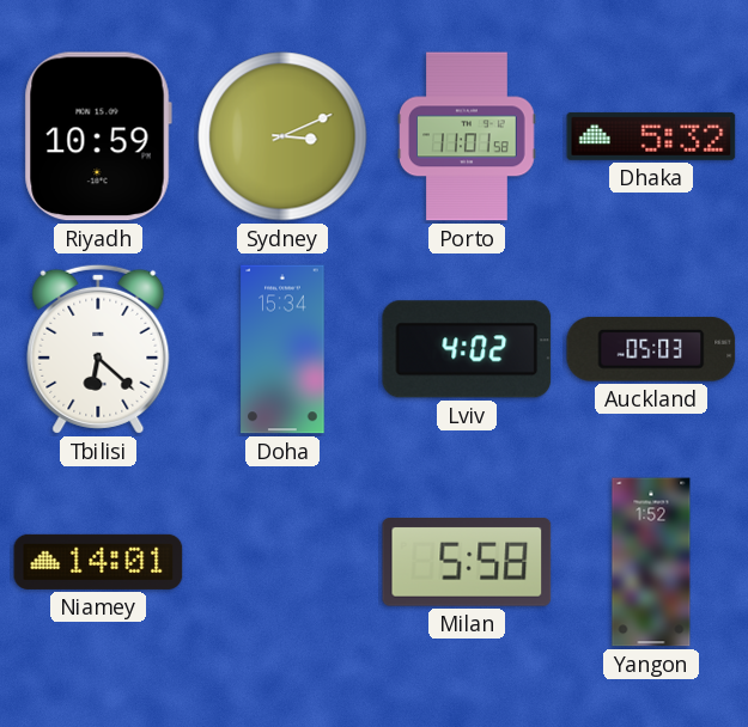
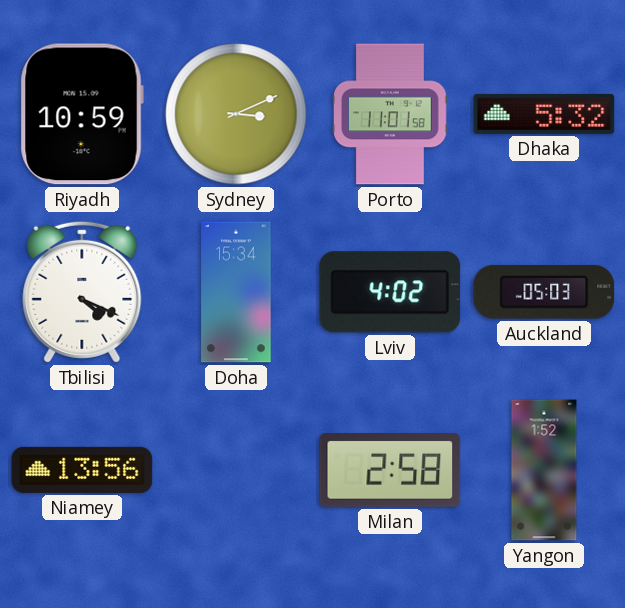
Tbilisi: 6:22 -> 4:19 (82, 292)
Niamey: 14:01 -> 13:56 (82, 470)
Milan: 5:58 -> 2:58 (390, 471)
